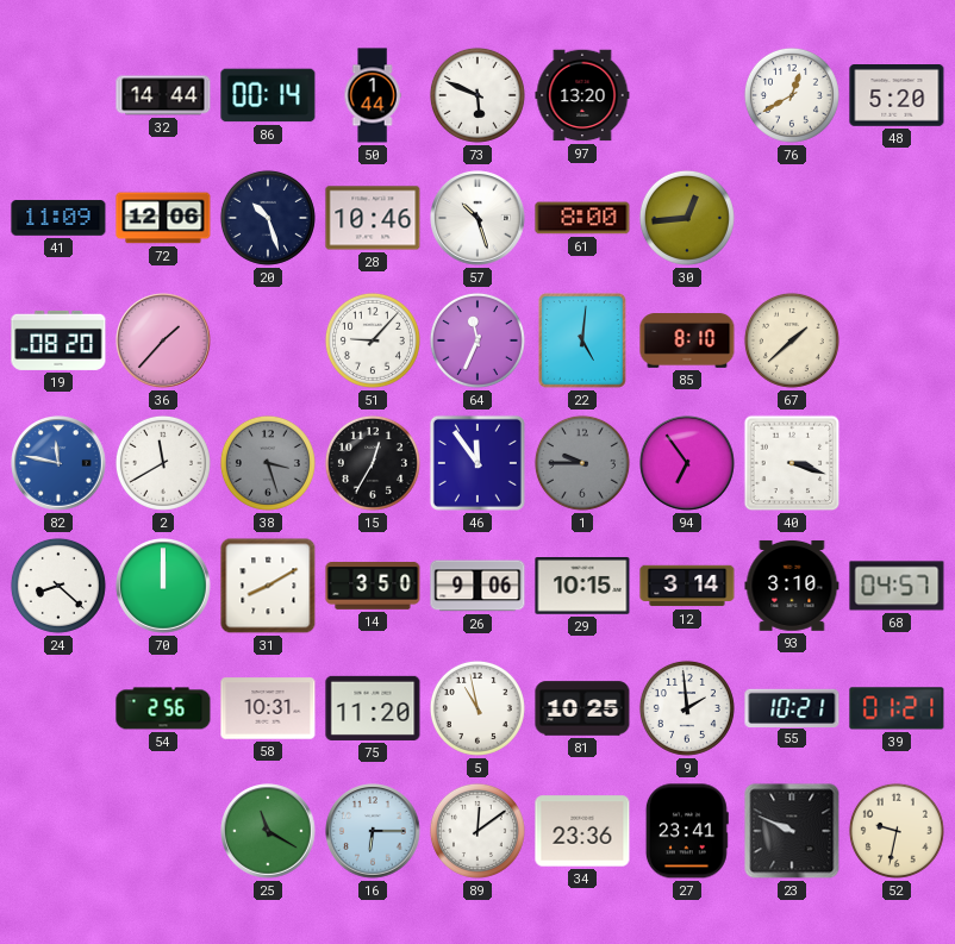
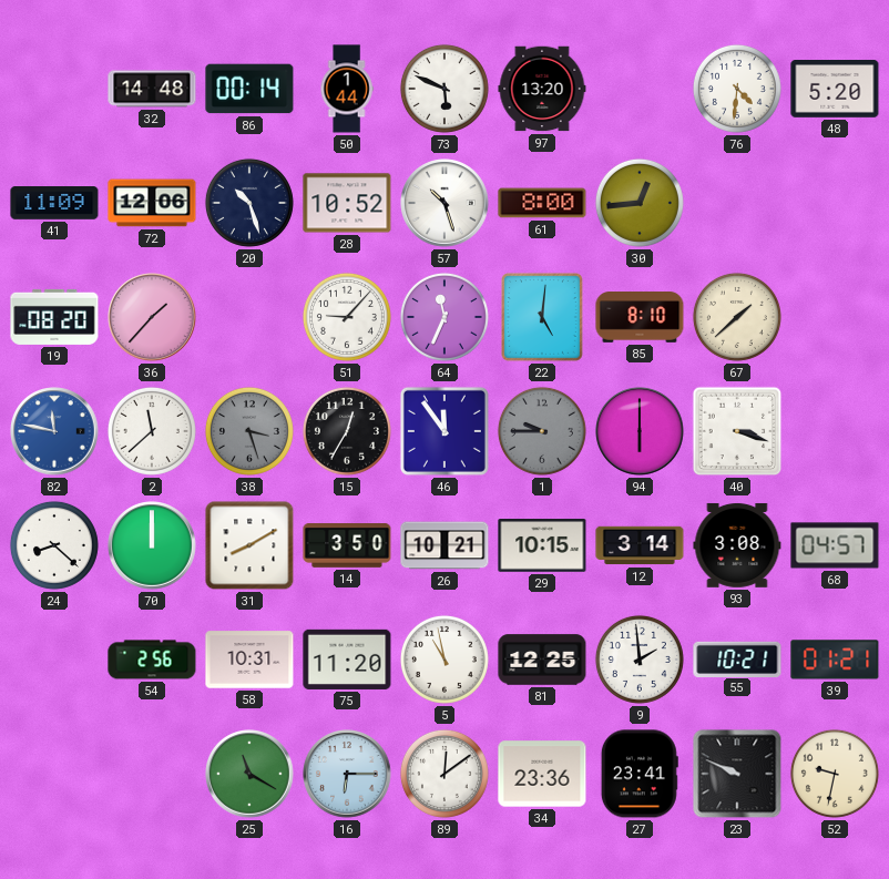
32: 14:44 -> 14:48 (152, 89)
76: 12:40 -> 4:31 (737, 89)
28: 10:46 -> 10:52 (347, 203)
2: 11:40 -> 11:38 (152, 431)
94: 6:54 -> 6:00 (640, 431)
26: 9:06 -> 10:21 (445, 545)
93: 3:10 -> 3:08 (737, 545)
81: 10:25 -> 12:25 (542, 660)
